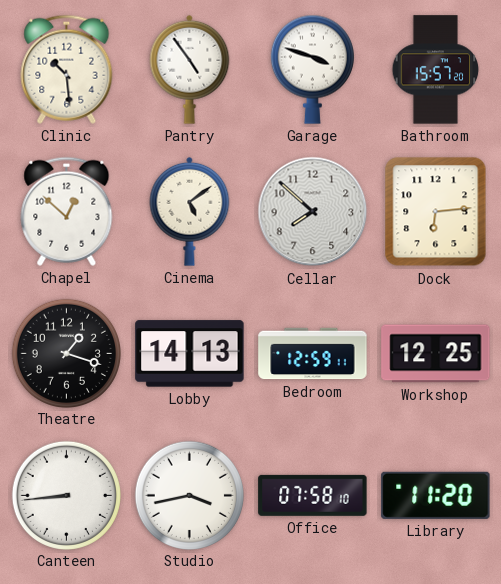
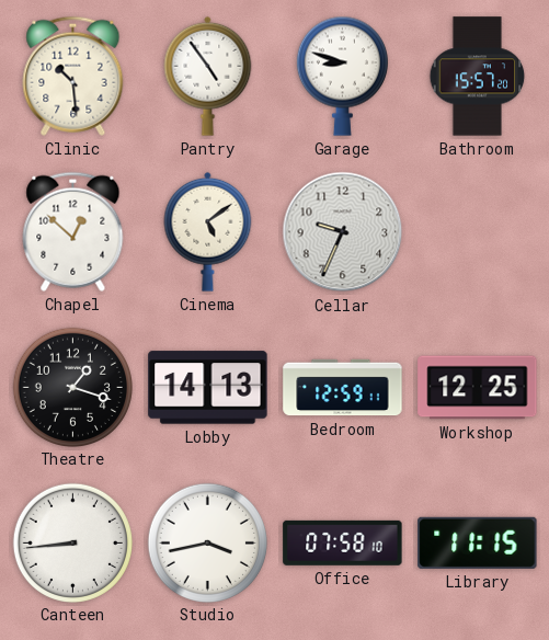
Garage: 3:48 -> 8:48 (342, 76)
Cellar: 7:52 -> 9:34 (343, 232)
Dock: 6:14 -> none (436, 212)
Library: 11:20 -> 11:15 (478, 542)
